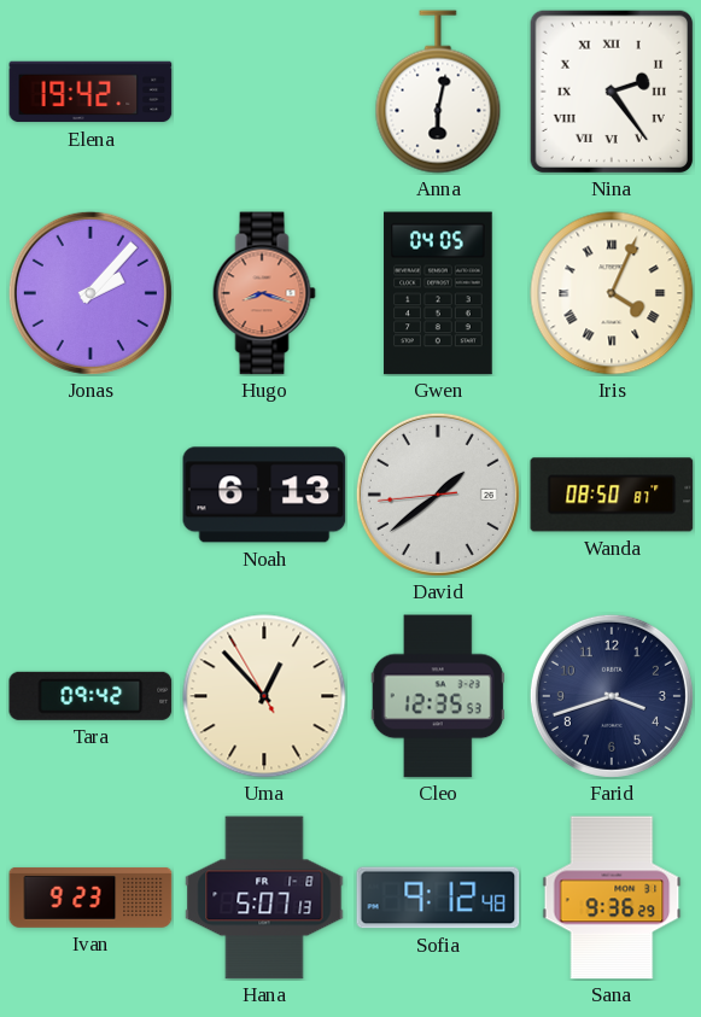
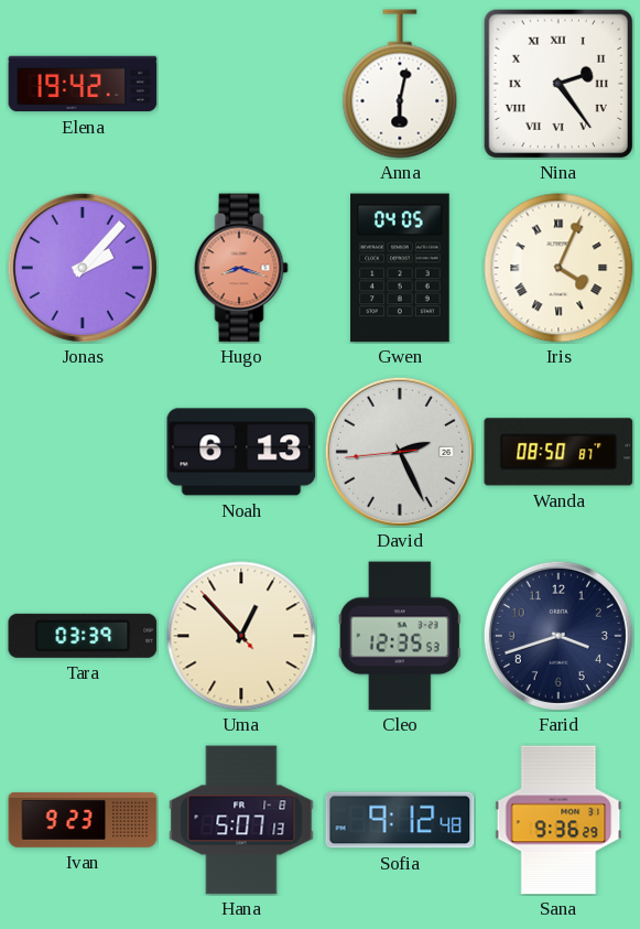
David: 1:38 -> 2:25 (400, 452)
Tara: 09:42 -> 03:39 (83, 636)
Uma: 12:52:55 -> 12:52:53 (241, 636)
